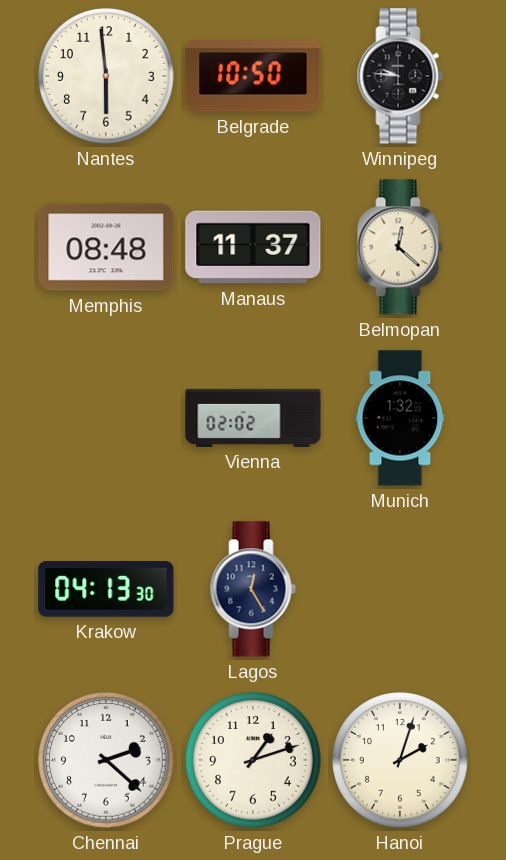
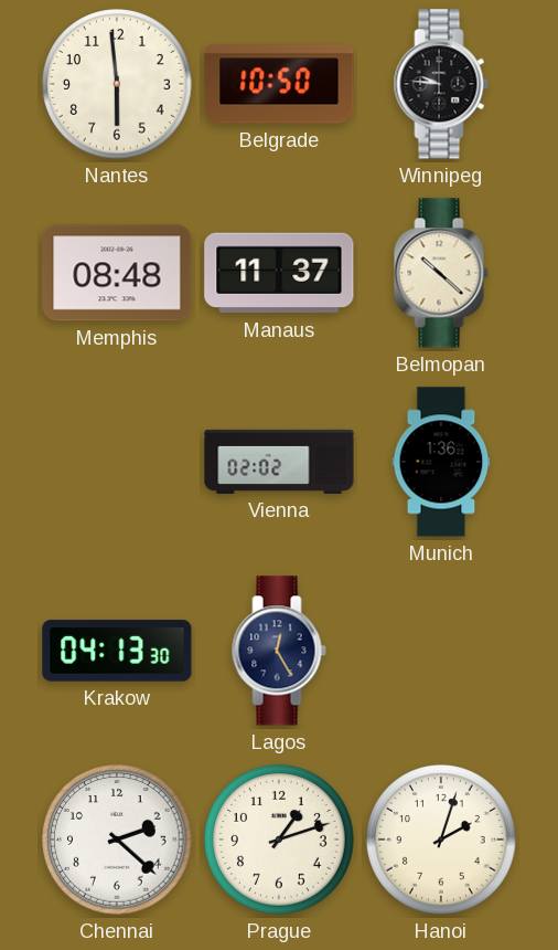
Belmopan: 12:22 -> 10:22 (441, 273)
Munich: 1:32 -> 1:36 (441, 462)
